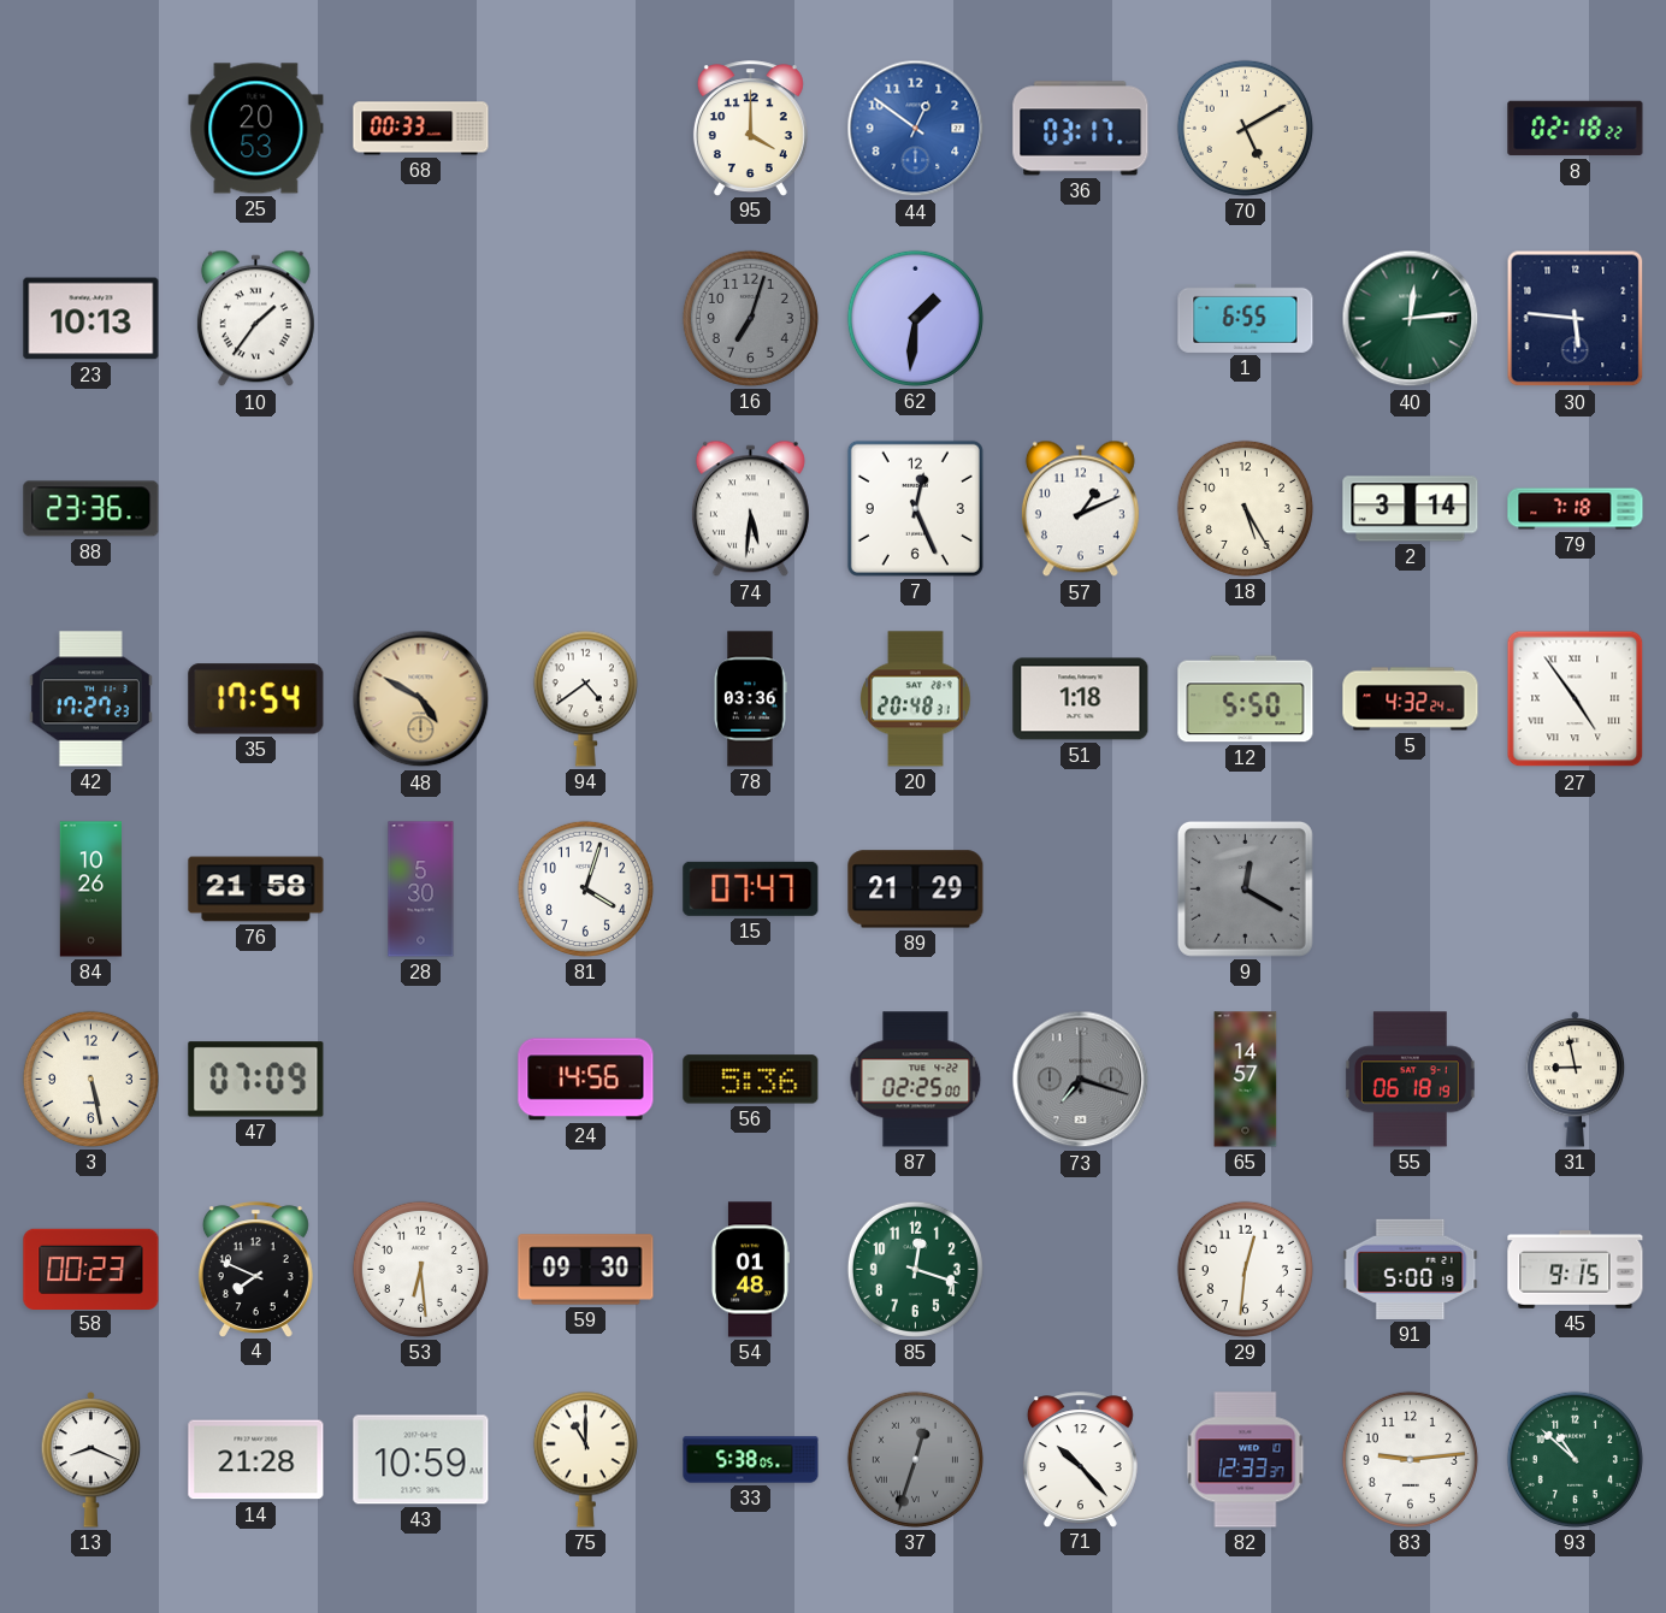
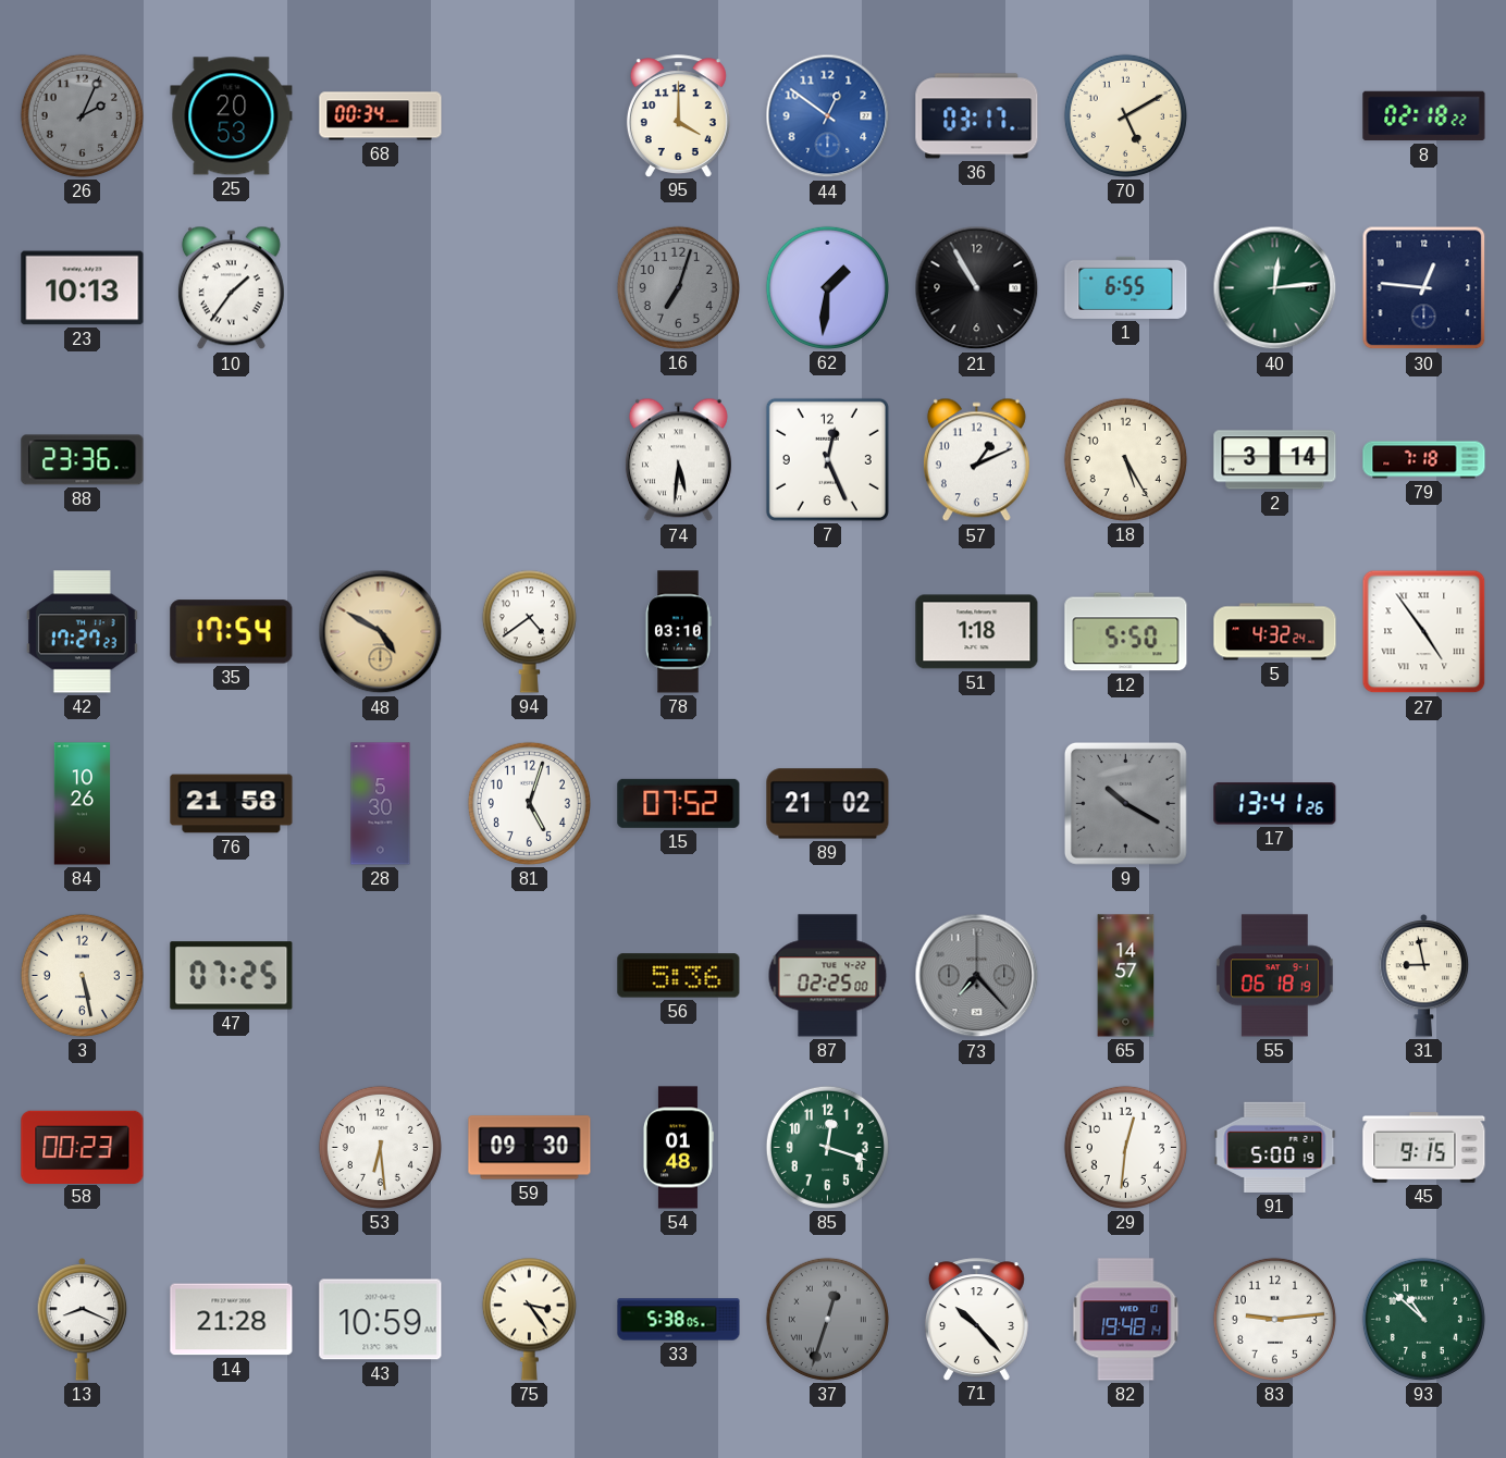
26: none -> 2:04 (82, 115)
68: 00:33 -> 00:34 (381, 116)
21: none -> 10:55 (977, 288)
30: 5:46 -> 12:46 (1424, 288)
78: 03:36 -> 03:10 (678, 632)
20: 20:48 -> none (916, 699)
81: 4:03 -> 5:03 (529, 803)
15: 07:47 -> 07:52 (679, 803)
89: 21:29 -> 21:02 (828, 804)
9: 12:20 -> 10:20 (1125, 803)
17: none -> 13:41 (1275, 804)
47: 07:09 -> 07:25 (232, 976)
24: 14:56 -> none (586, 1080)
73: 7:18 -> 7:23 (977, 976)
4: 7:49 -> none (255, 1269)
75: 11:00 -> 3:24 (529, 1319)
82: 12:33 -> 19:48 (1126, 1320)
